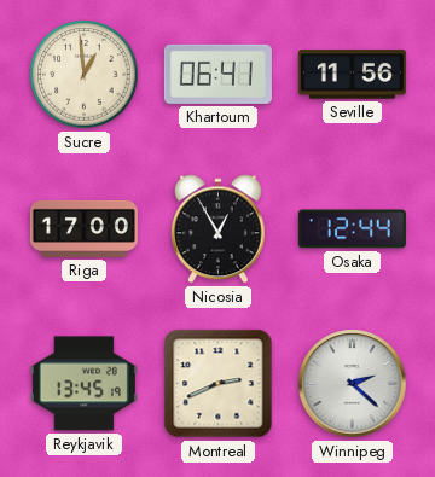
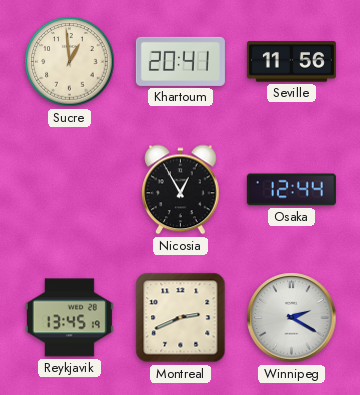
Khartoum: 06:41 -> 20:41 (180, 61)
Riga: 17:00 -> none (83, 228)
Winnipeg: 2:22 -> 2:20 (292, 318)
